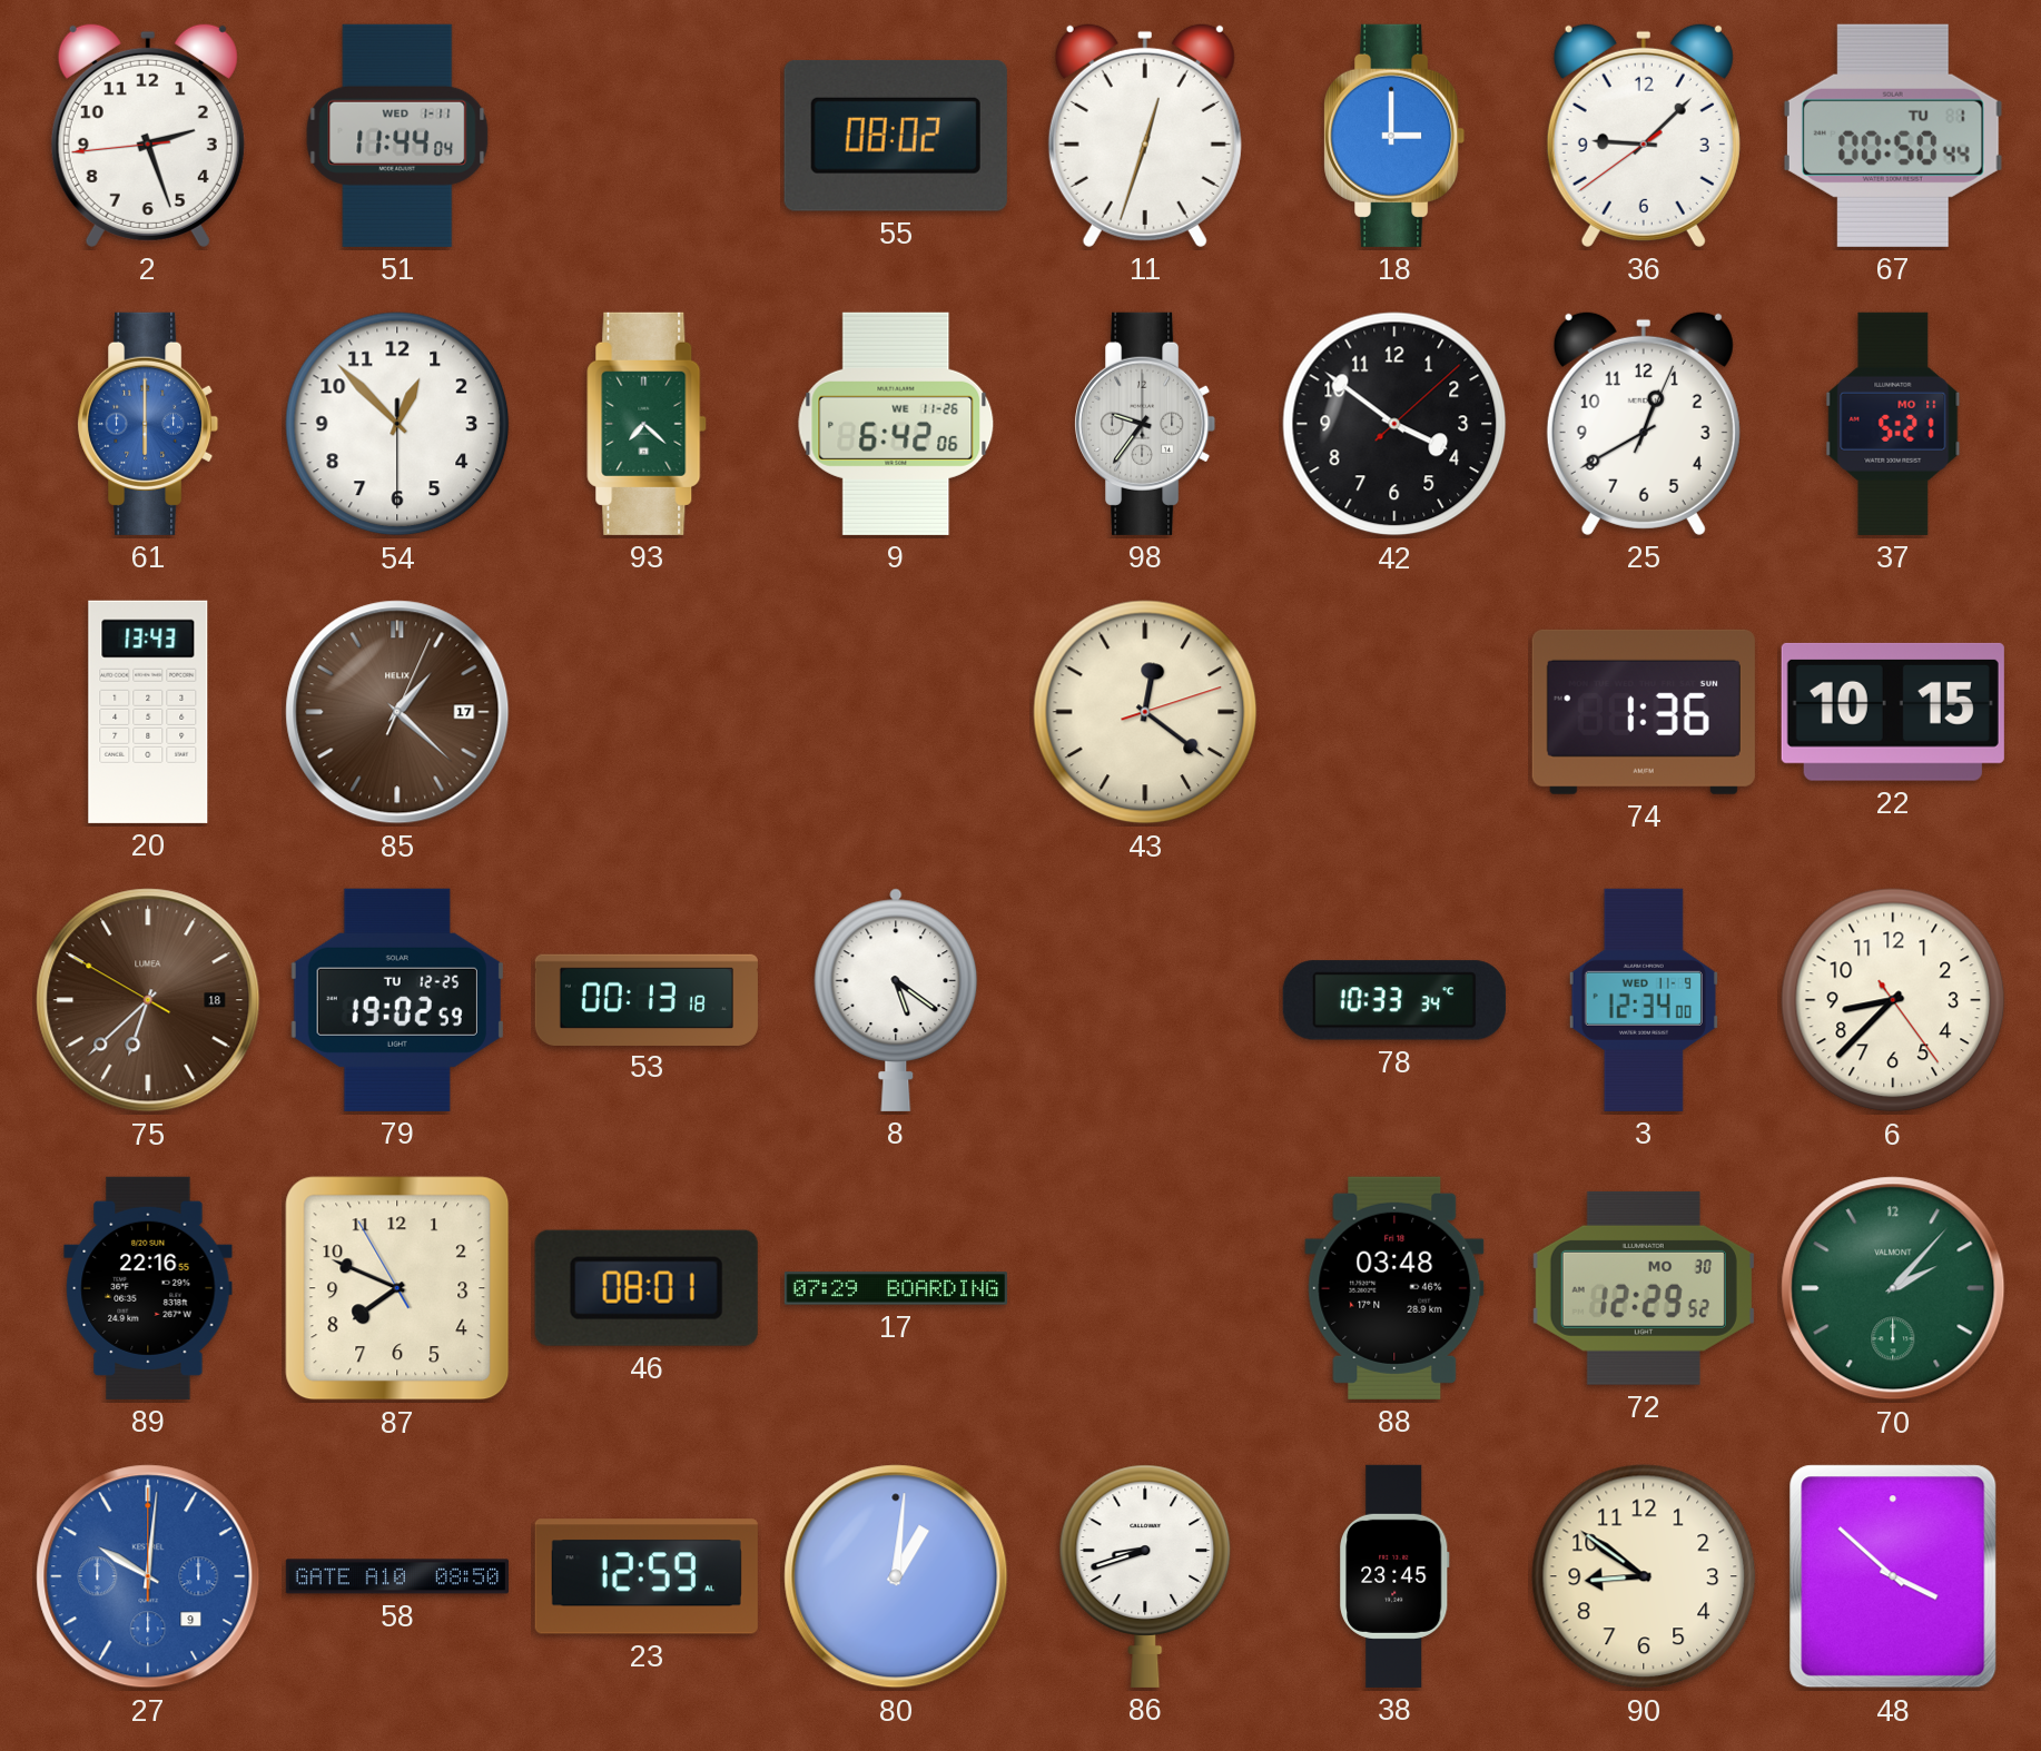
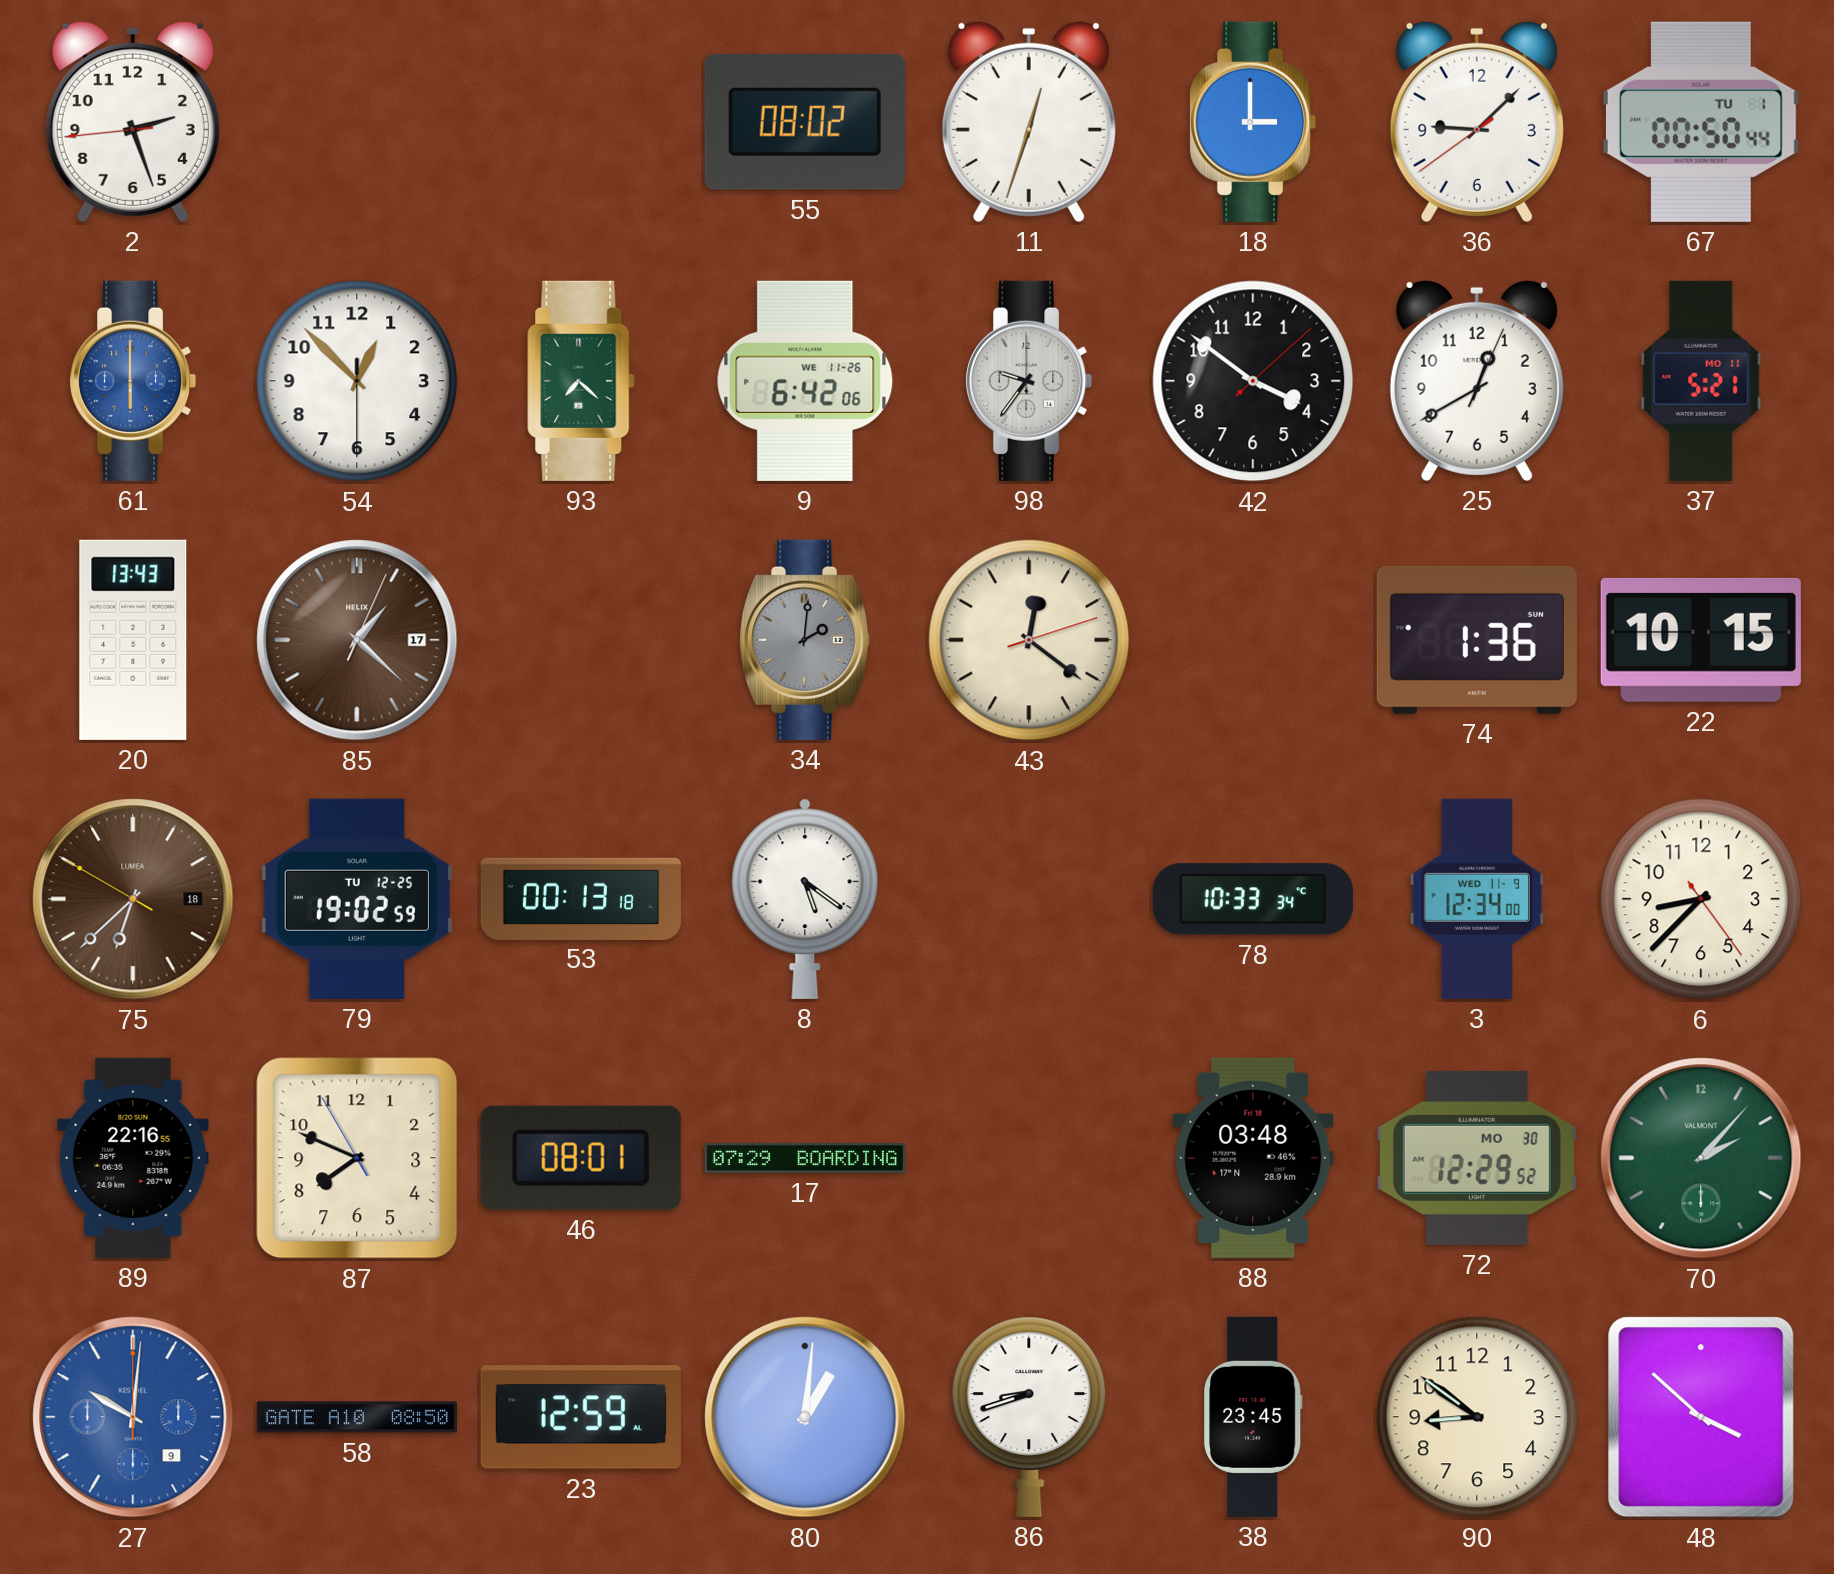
51: 11:44 -> none (397, 136)
34: none -> 2:01 (805, 640)
